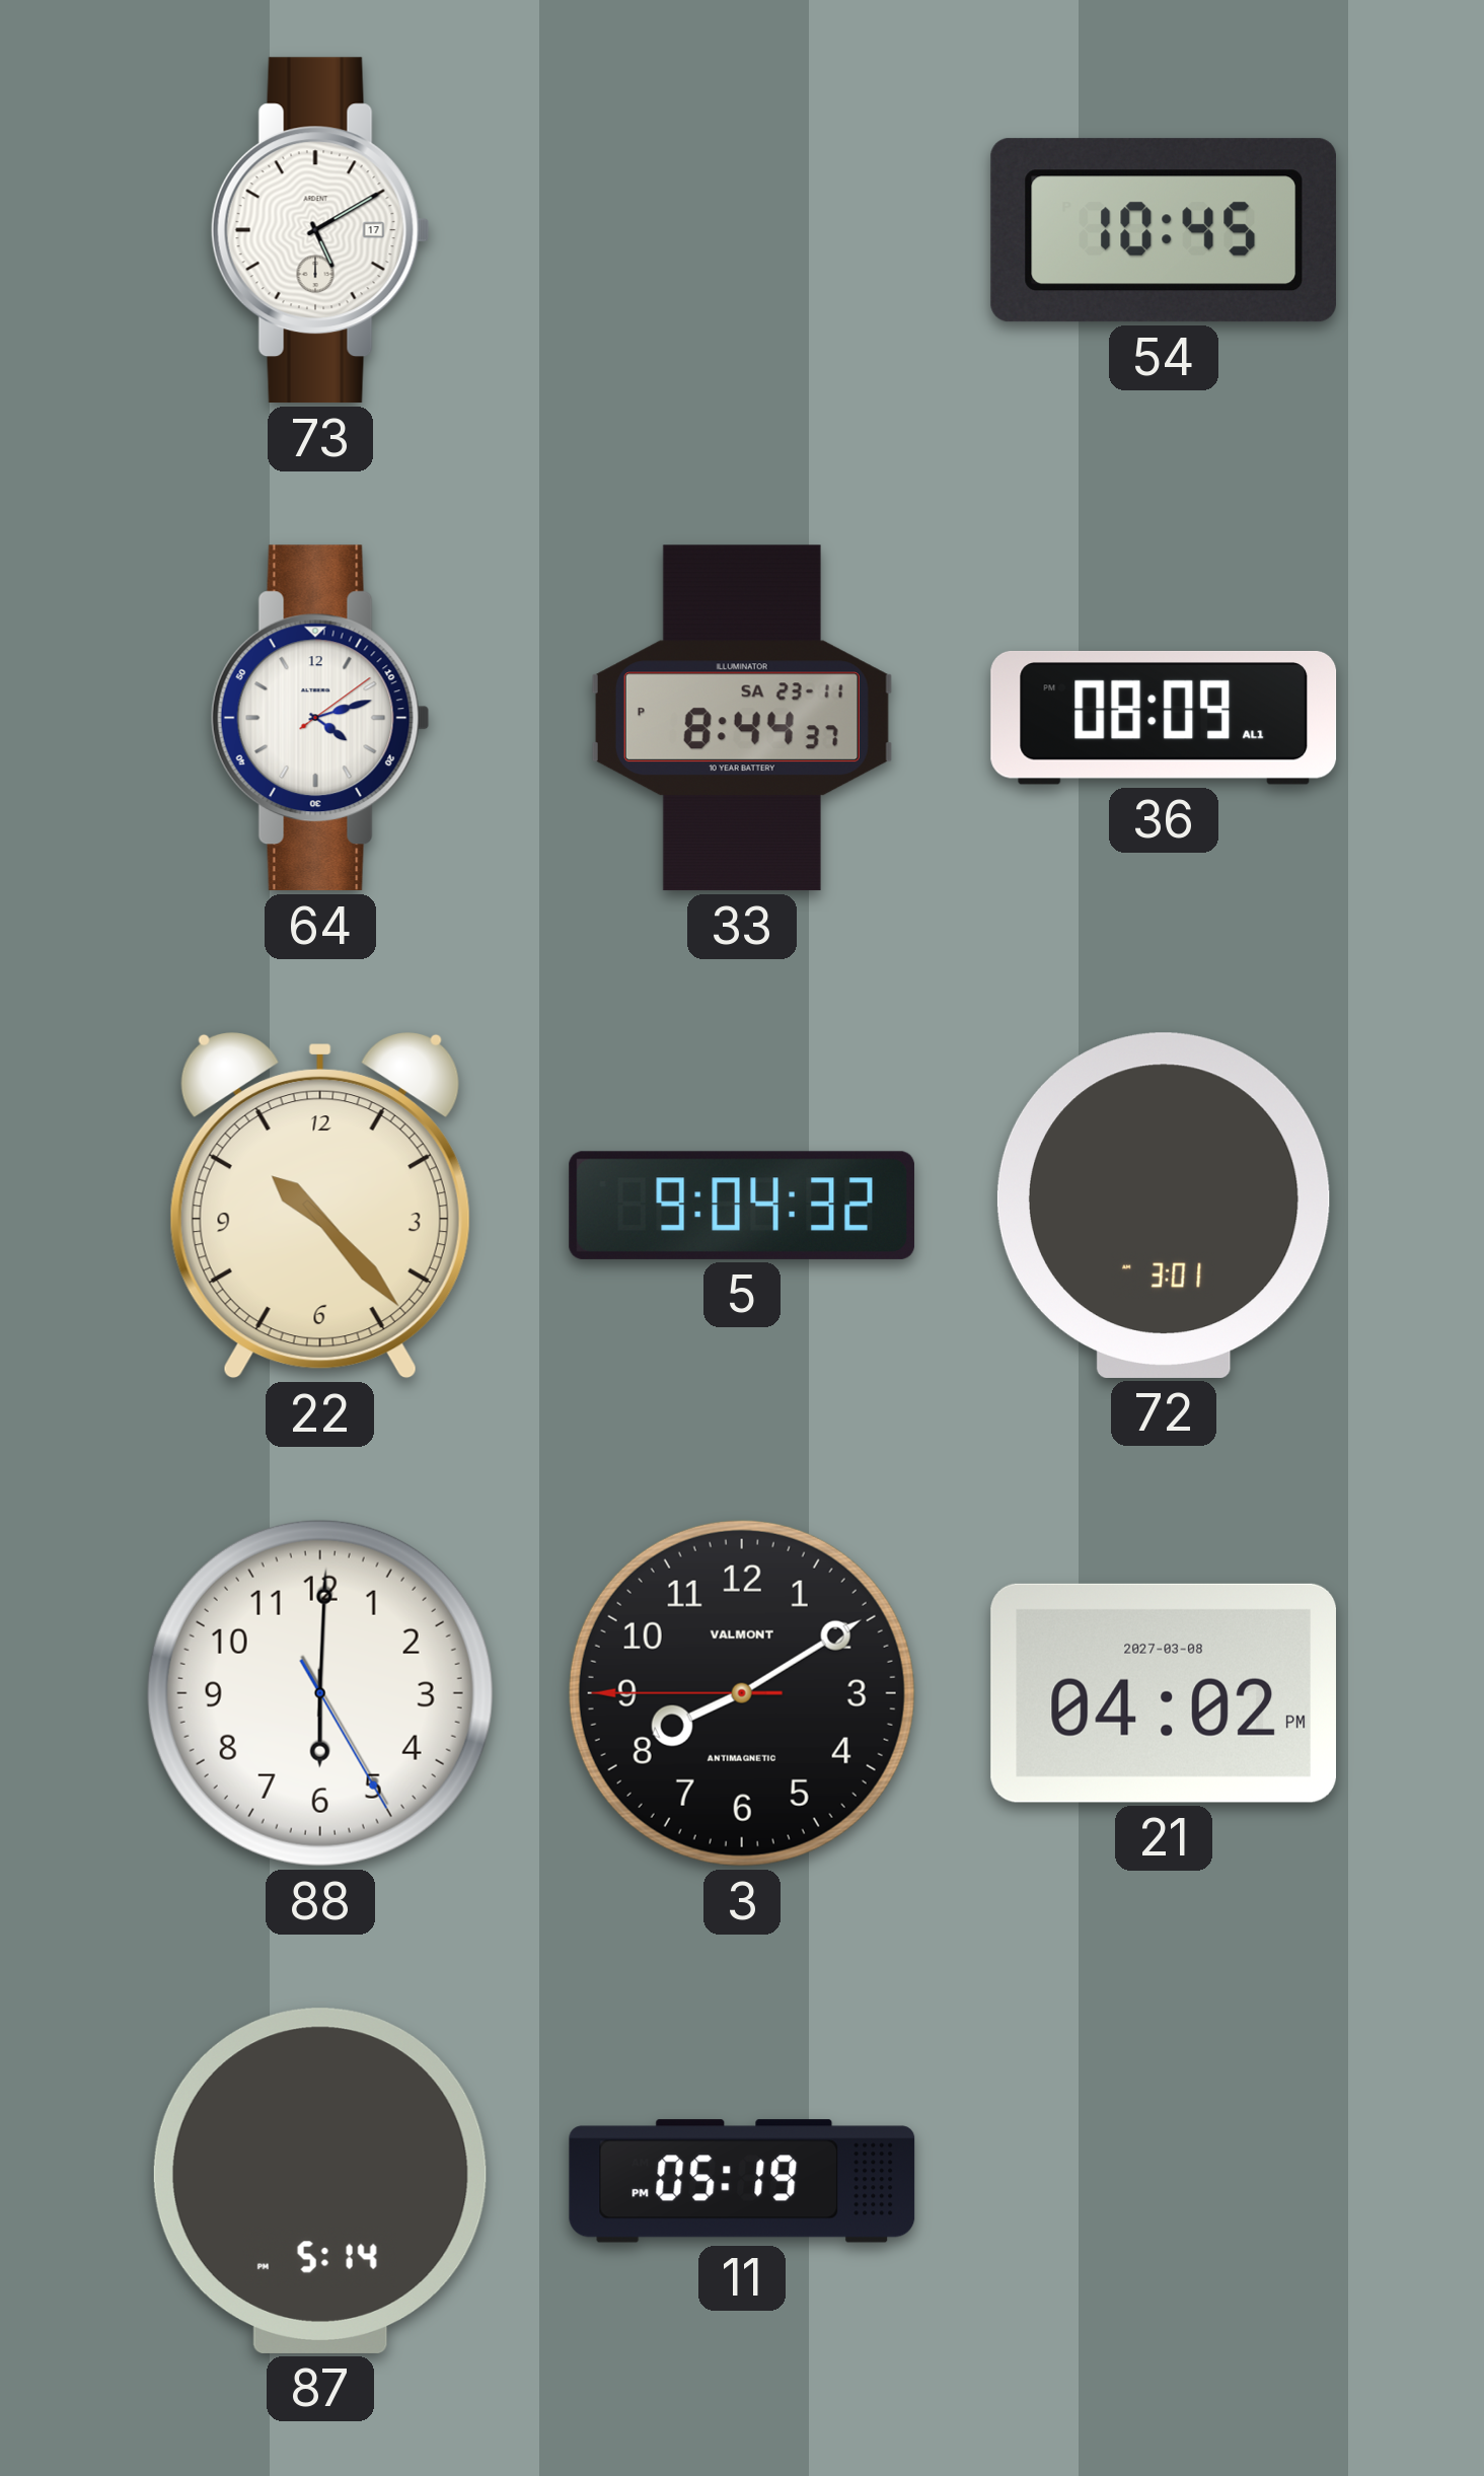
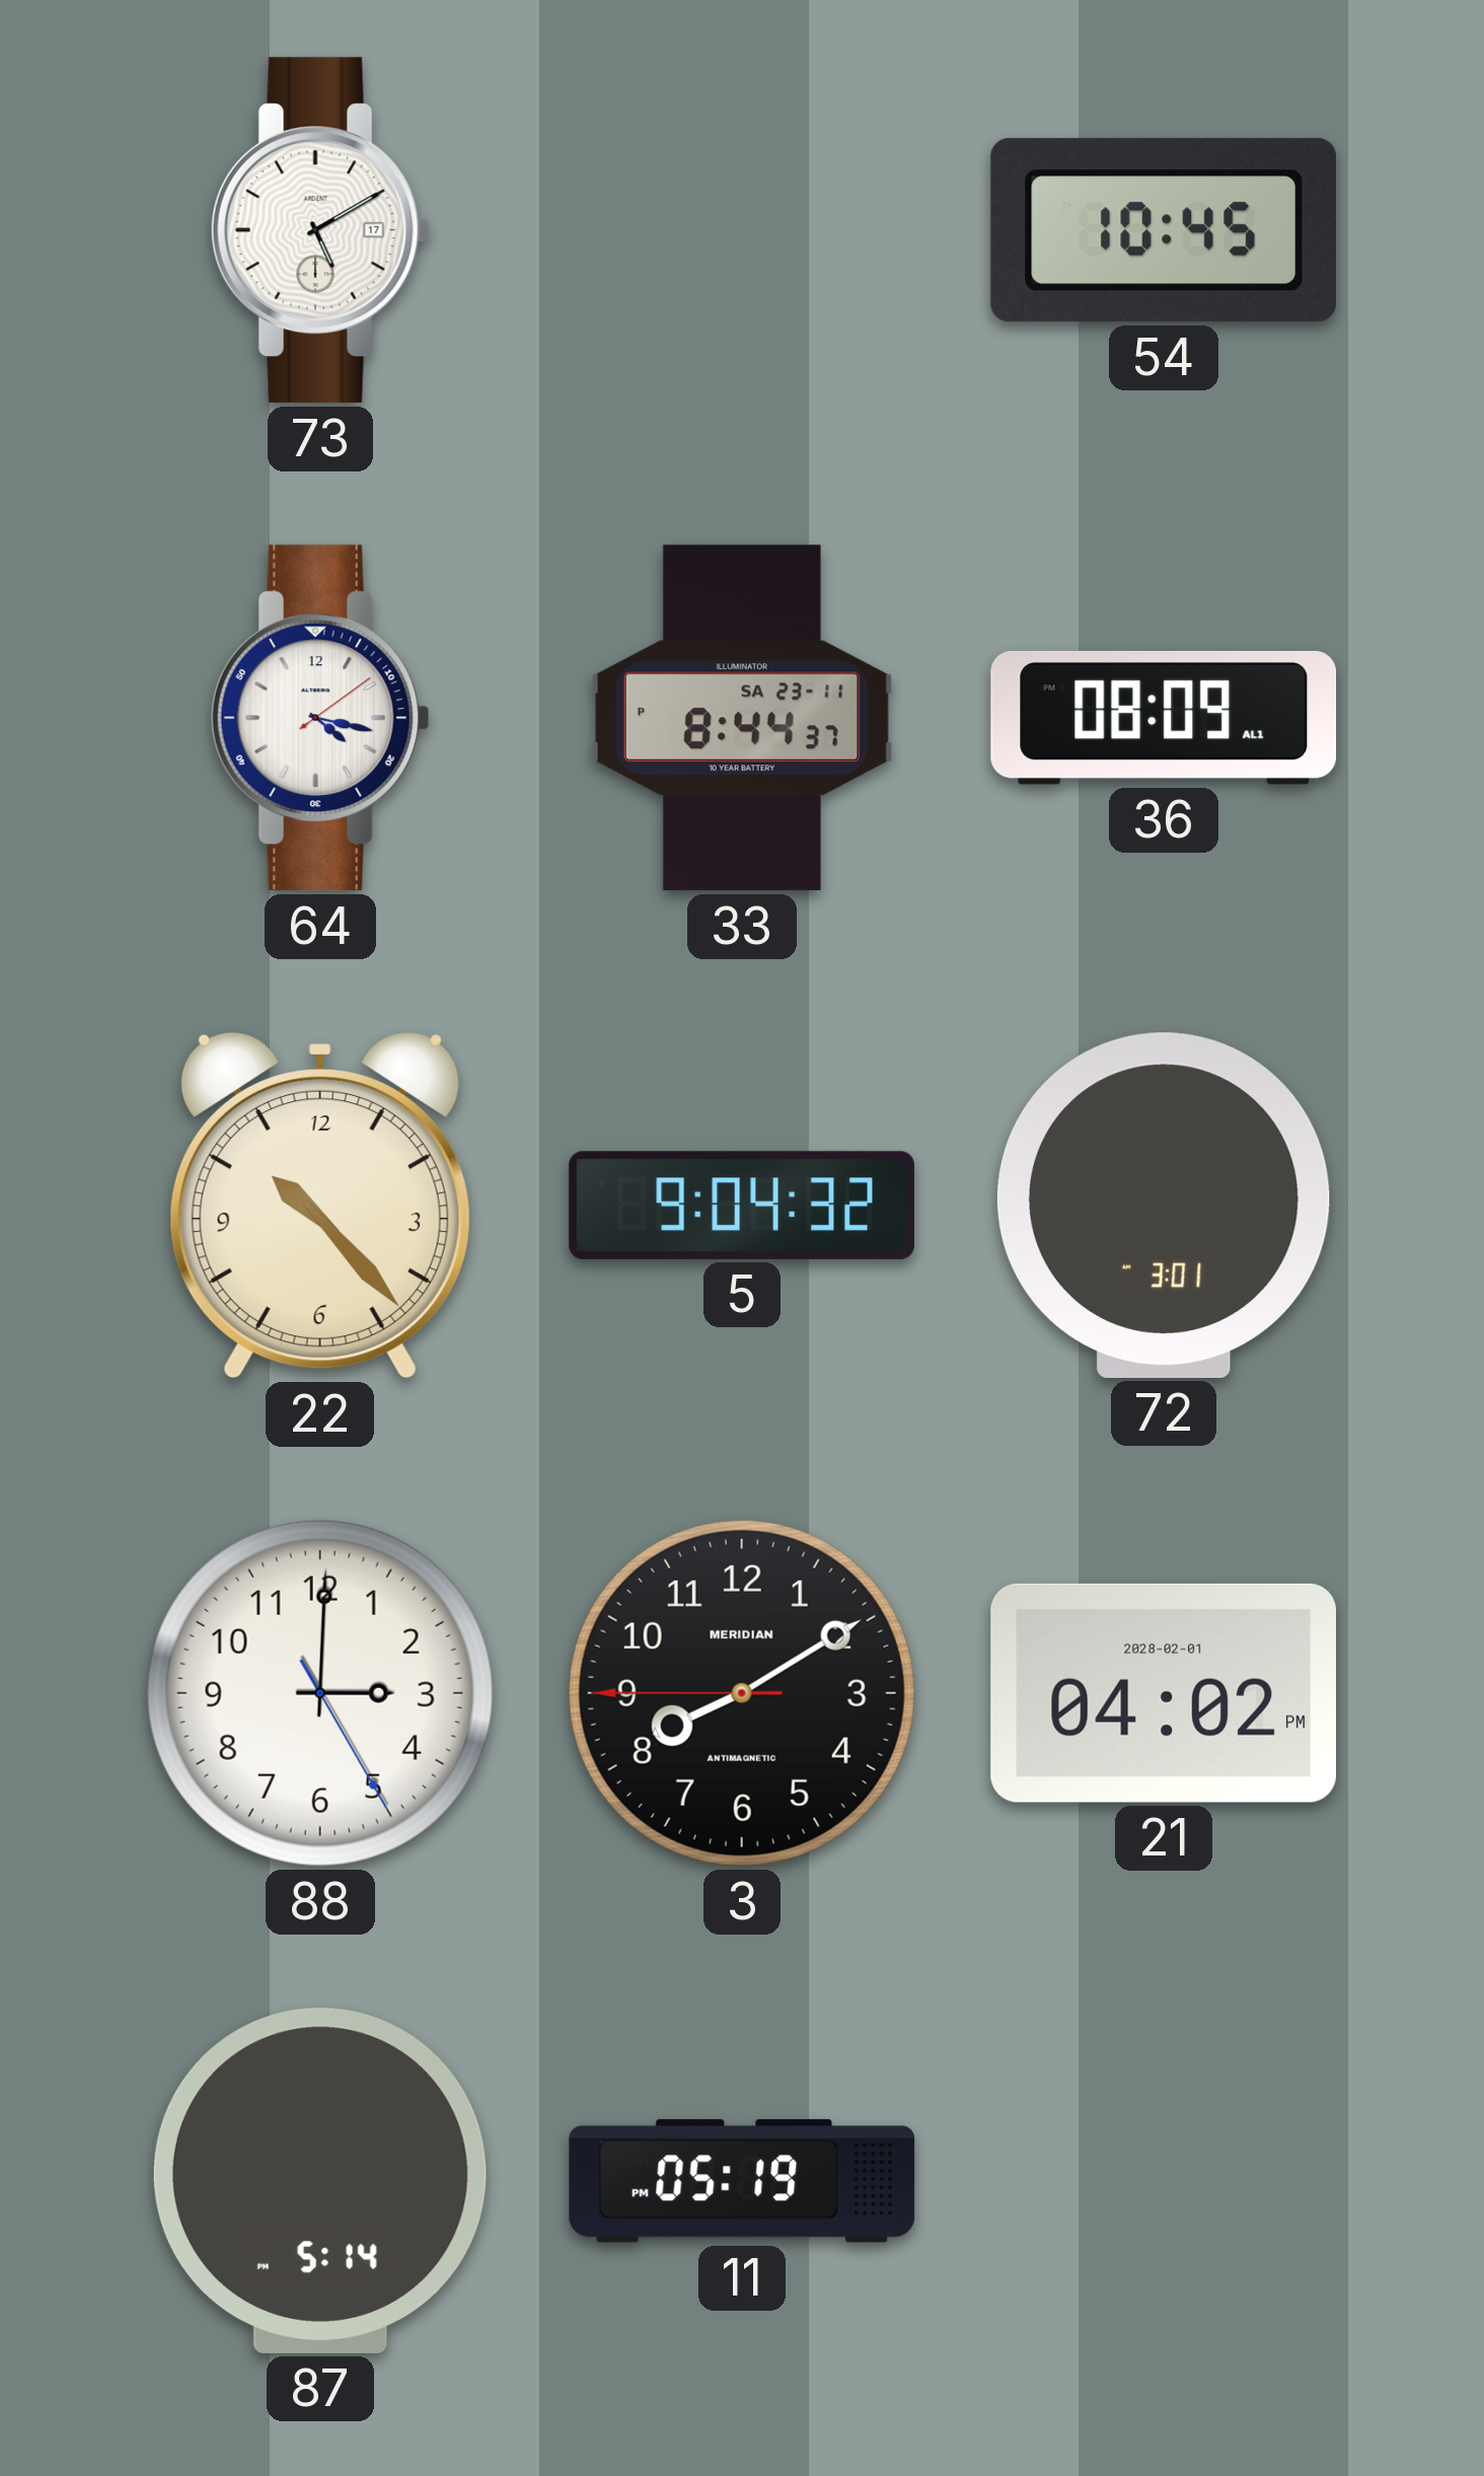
64: 4:12 -> 4:17 (320, 718)
88: 6:00 -> 3:00 (320, 1693)
3 brand: VALMONT -> MERIDIAN (742, 1693)
21 date: 2027-03-08 -> 2028-02-01 (1164, 1693)
